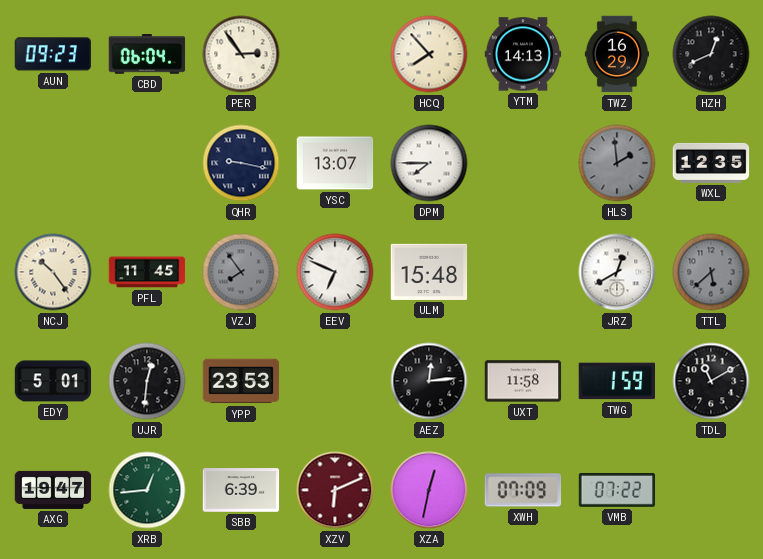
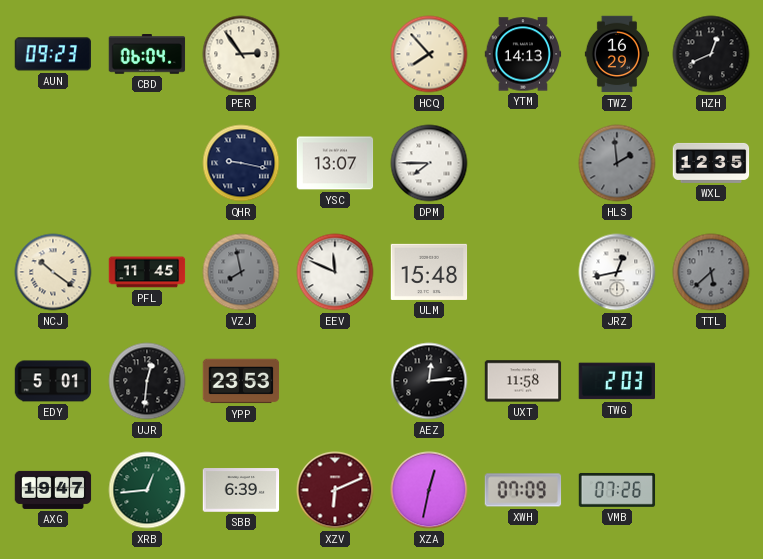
NCJ: 10:24 -> 10:21 (53, 272)
VZJ: 7:54 -> 7:58 (241, 272)
EEV: 6:49 -> 11:49 (335, 272)
JRZ: 12:40 -> 12:43 (617, 272)
TWG: 1:59 -> 2:03 (616, 381)
TDL: 11:10 -> none (711, 381)
VMB: 07:22 -> 07:26 (617, 490)
